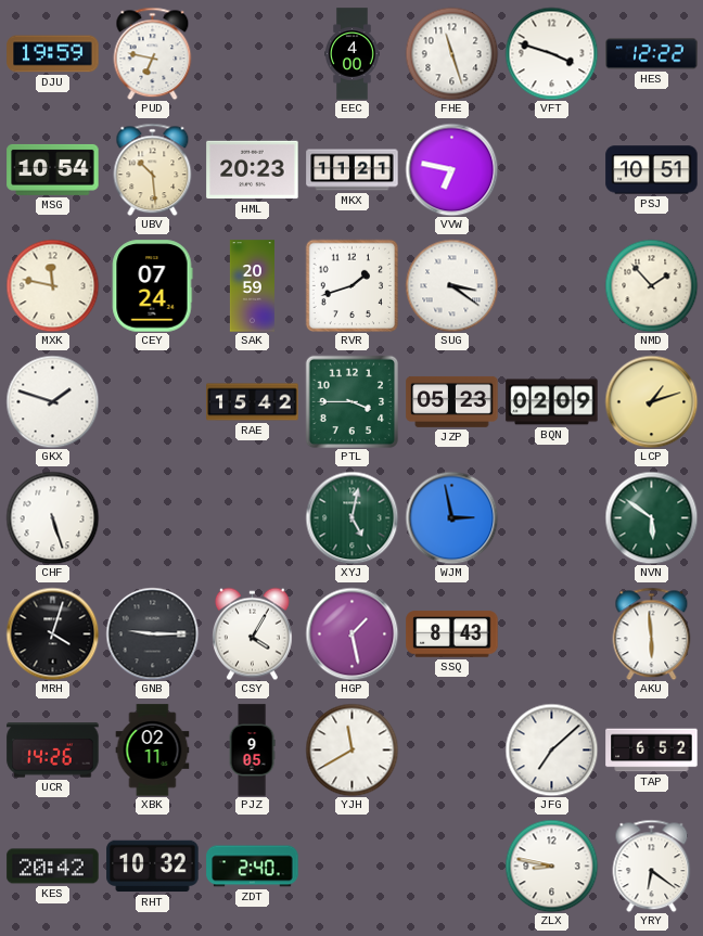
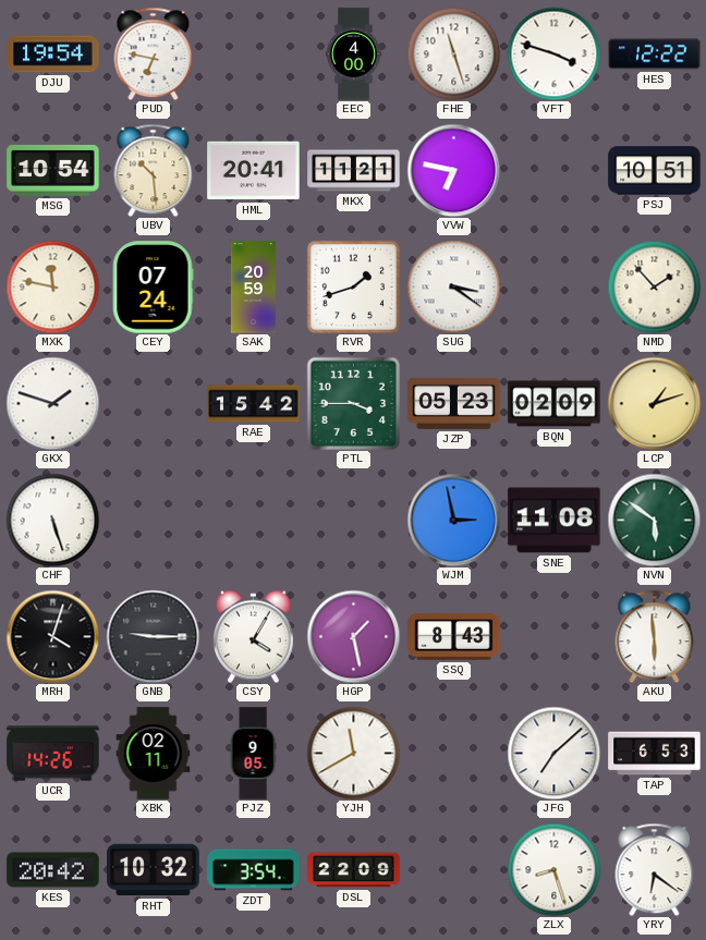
DJU: 19:59 -> 19:54 (53, 54)
HML: 20:23 -> 20:41 (254, 171)
XYJ: 5:02 -> none (351, 517)
SNE: none -> 11:08 (555, 521)
TAP: 6:52 -> 6:53 (655, 754)
ZDT: 2:40 -> 3:54 (254, 870)
DSL: none -> 22:09 (354, 870)
ZLX: 8:47 -> 8:27 (553, 869)
